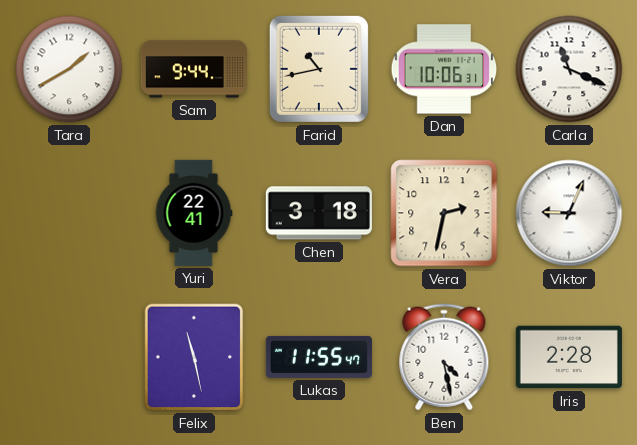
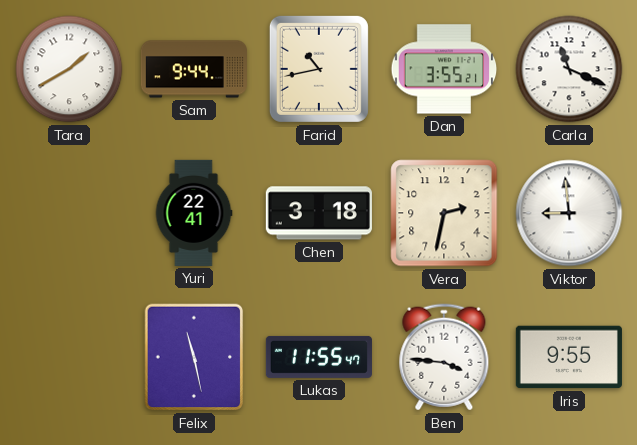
Dan: 10:06 -> 3:55 (444, 69)
Viktor: 9:04 -> 8:59 (569, 213)
Ben: 4:28 -> 3:46 (444, 357)
Iris: 2:28 -> 9:55 (569, 357)
